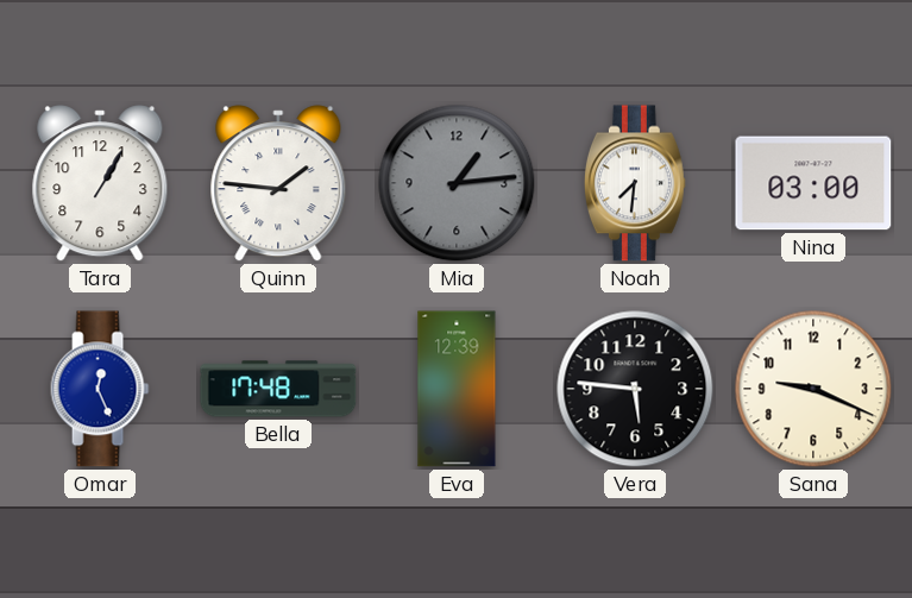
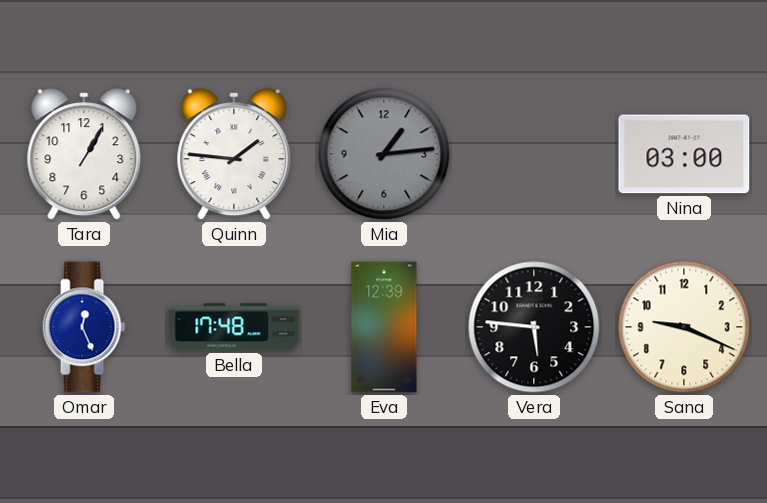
Noah: 7:31 -> none (635, 183)
